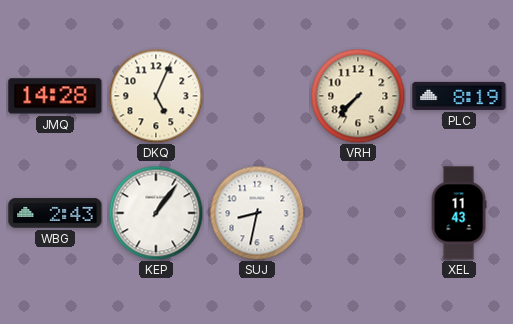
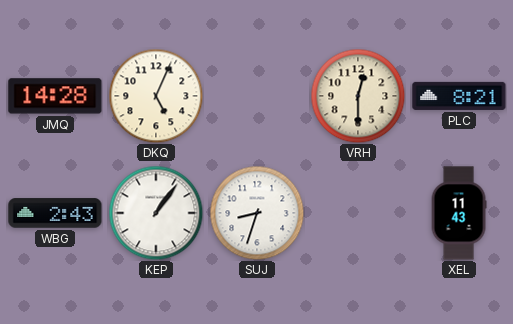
VRH: 7:37 -> 12:30 (358, 96)
PLC: 8:19 -> 8:21 (459, 96)
SUJ: 8:32 -> 8:33 (257, 213)
